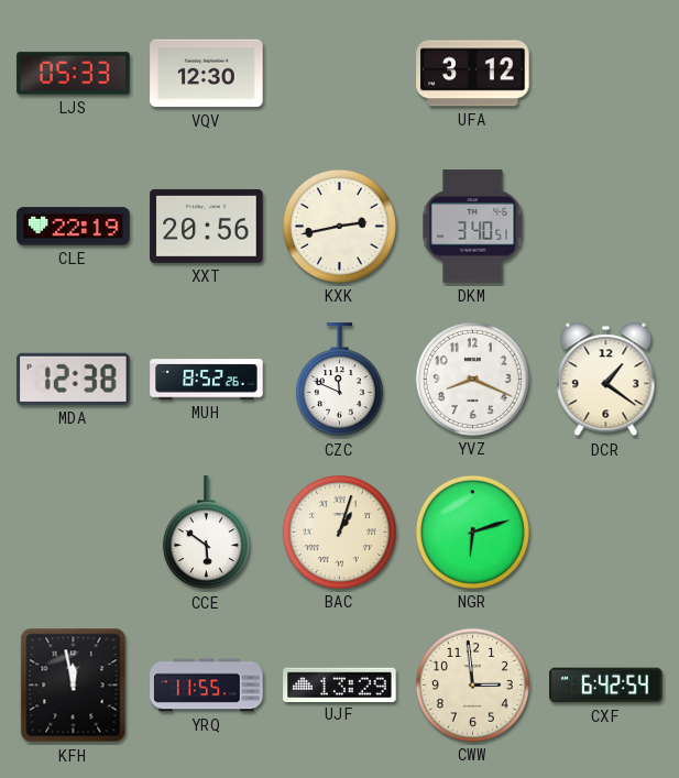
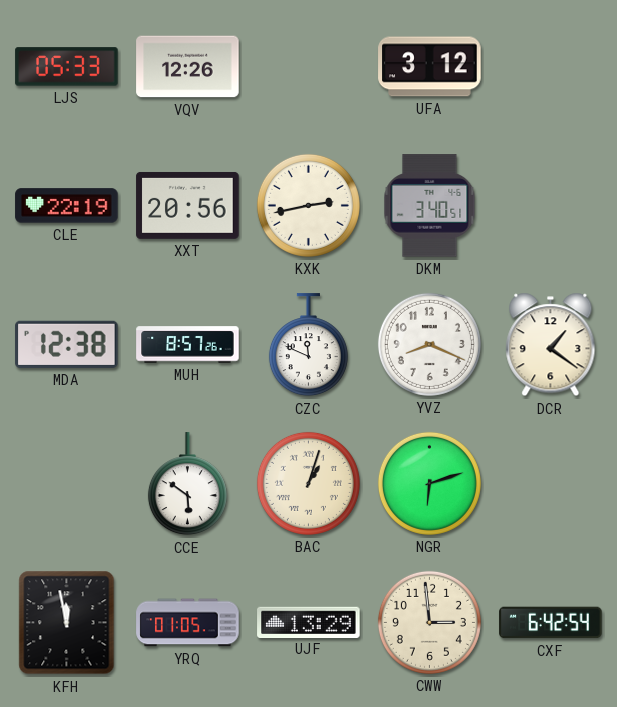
VQV: 12:30 -> 12:26 (188, 67)
MUH: 8:52 -> 8:57 (188, 345)
YRQ: 11:55 -> 01:05 (188, 623)
